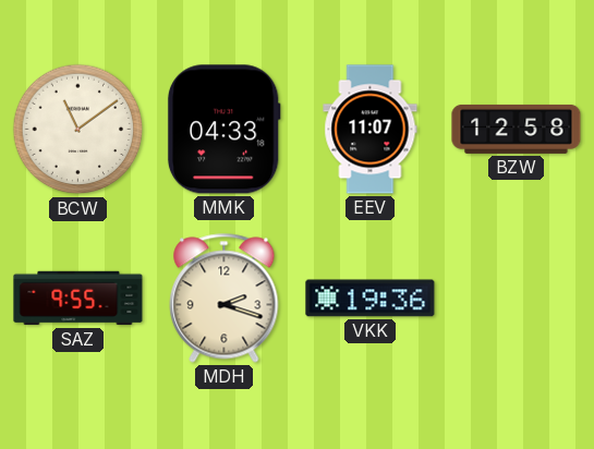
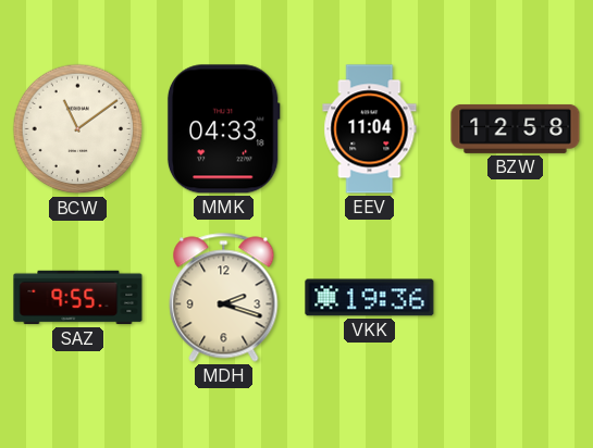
EEV: 11:07 -> 11:04 (370, 129)
